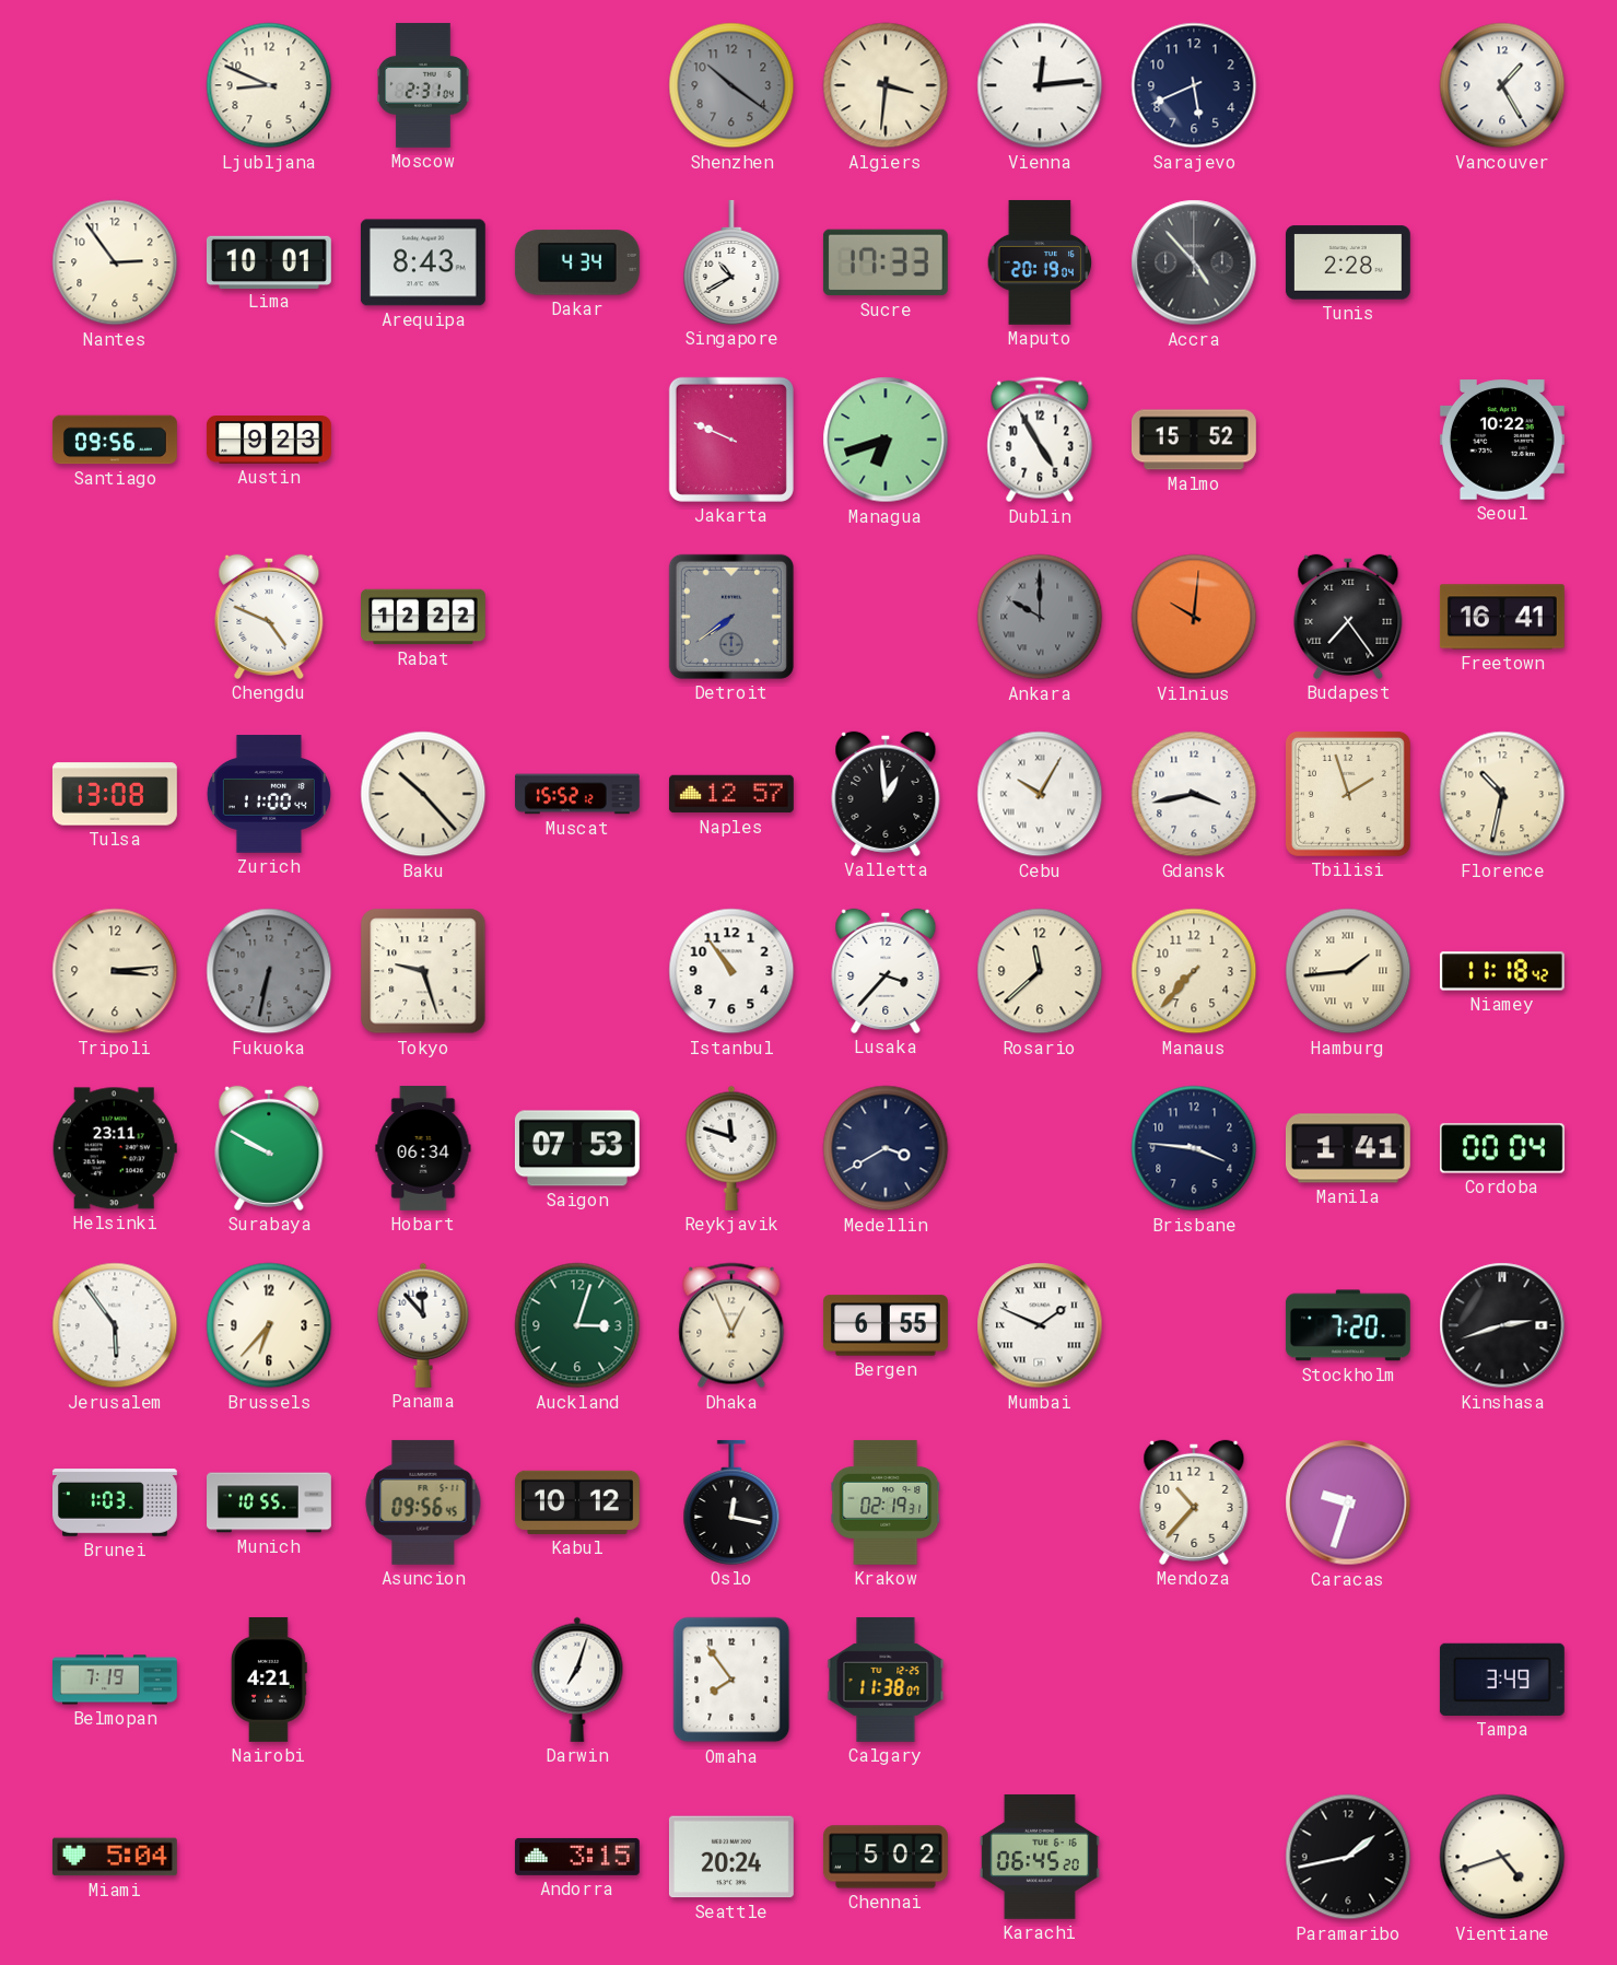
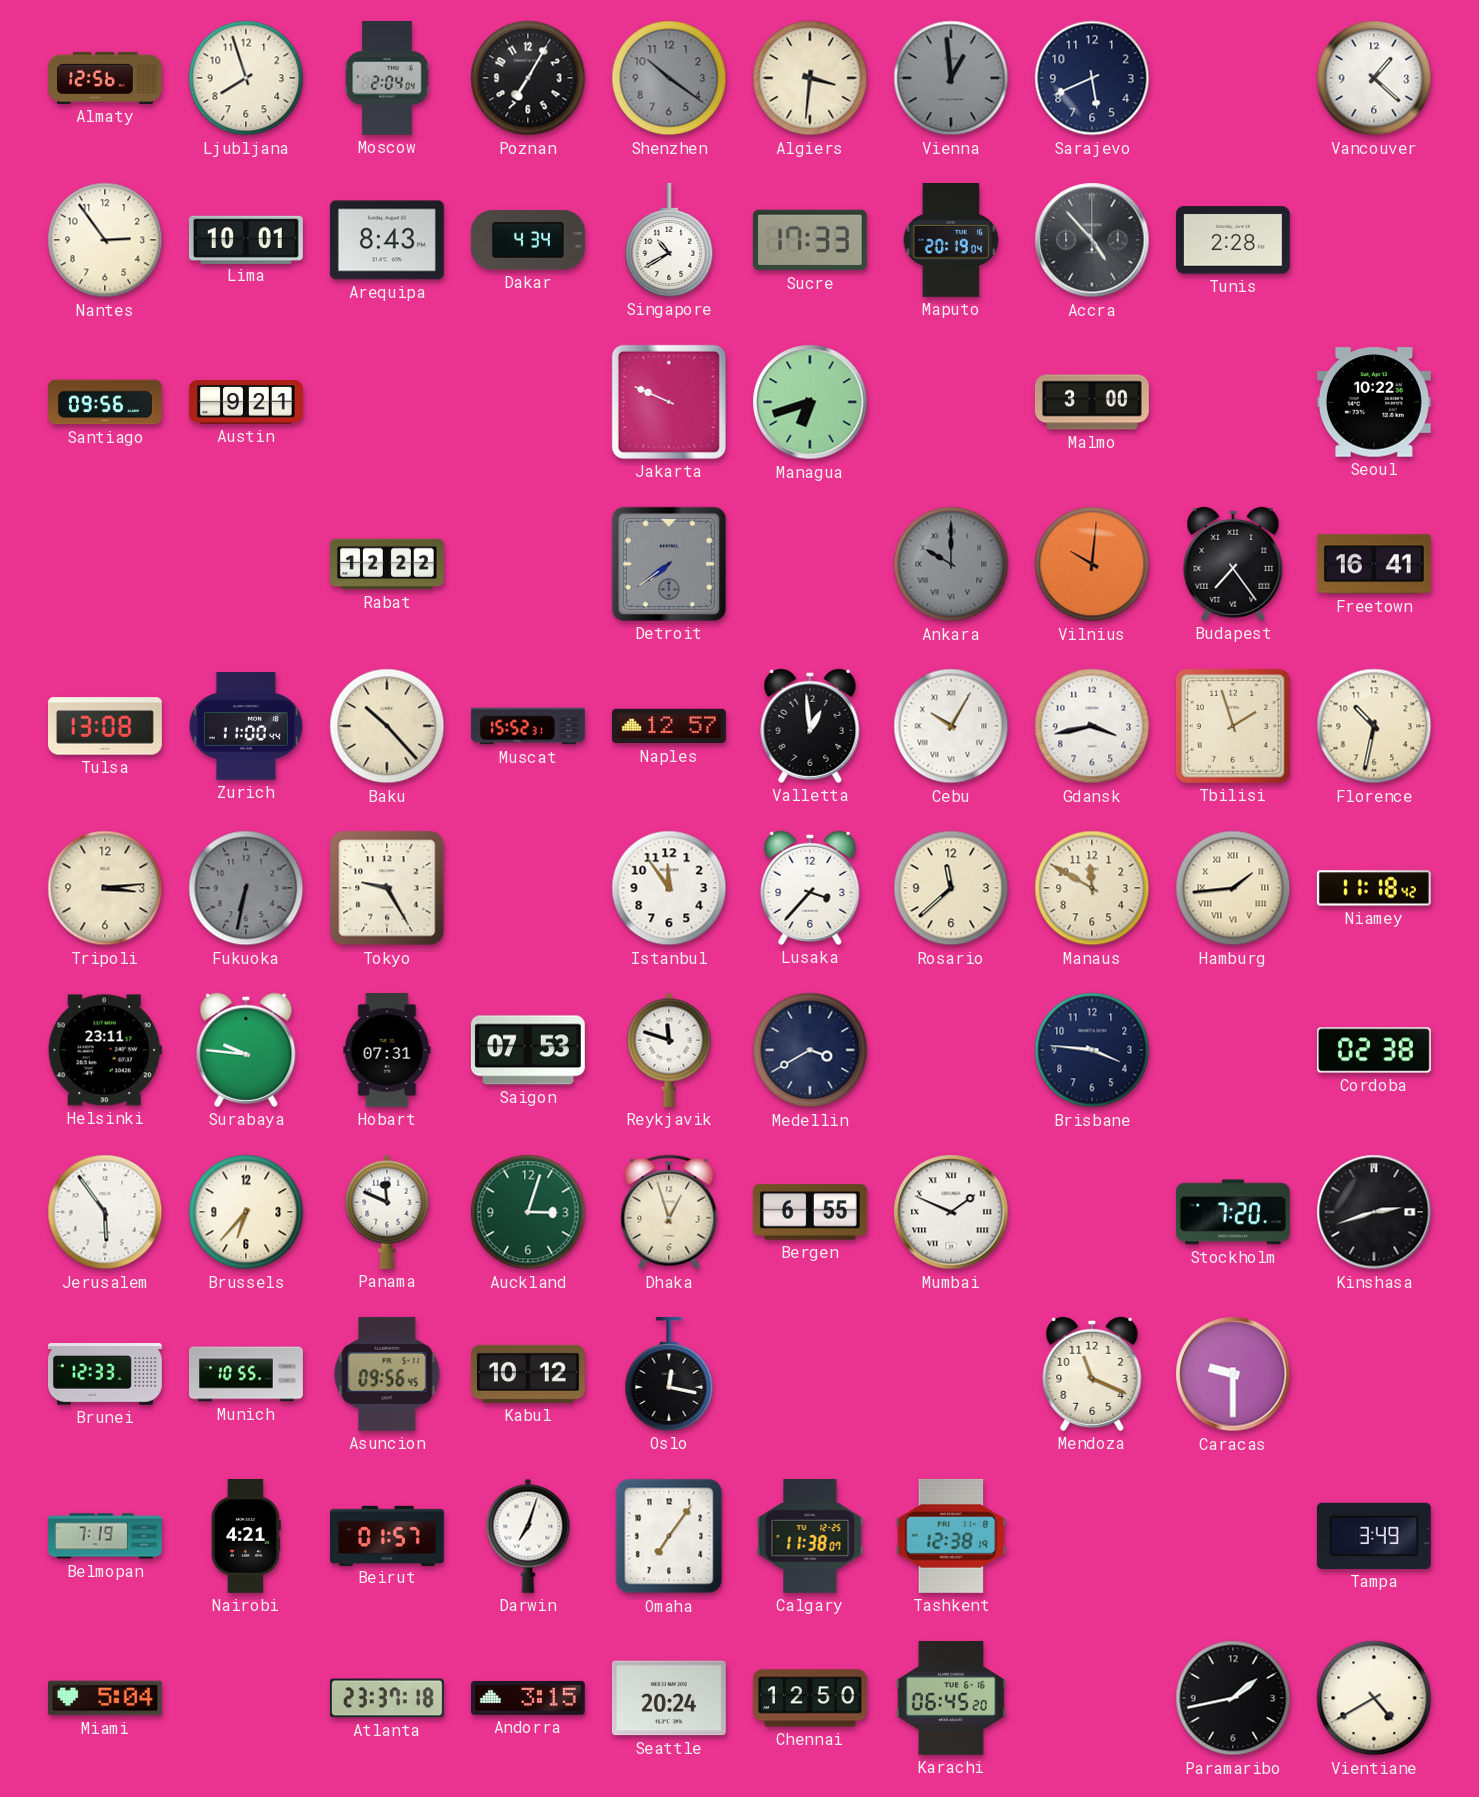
Almaty: none -> 12:56 (106, 78)
Ljubljana: 8:49 -> 7:57 (246, 78)
Moscow: 2:31 -> 2:04 (387, 78)
Poznan: none -> 7:05 (528, 78)
Vienna: 12:14 -> 12:59 (951, 78)
Vienna dial: white -> grey (951, 78)
Vancouver: 1:25 -> 1:22 (1374, 78)
Austin: 9:23 -> 9:21 (246, 403)
Dublin: 4:55 -> none (1040, 440)
Malmo: 15:52 -> 3:00 (1092, 402)
Chengdu: 4:49 -> none (269, 617)
Muscat: 15:52:12 -> 15:52:31 (529, 726)
Tokyo: 9:27 -> 9:25 (387, 888)
Istanbul: 10:54 -> 11:54 (669, 888)
Manaus: 7:37 -> 11:50 (1092, 888)
Surabaya: 9:50 -> 9:46 (246, 1050)
Hobart: 06:34 -> 07:31 (387, 1050)
Manila: 1:41 -> none (1348, 1148)
Cordoba: 00:04 -> 02:38 (1374, 1050)
Panama: 11:53 -> 11:49 (387, 1212)
Dhaka: 12:56 -> 12:57 (669, 1212)
Brunei: 1:03 -> 12:33 (105, 1374)
Krakow: 02:19 -> none (886, 1502)
Mendoza: 10:37 -> 11:19 (1092, 1374)
Caracas: 9:33 -> 9:30 (1233, 1374)
Beirut: none -> 01:57 (388, 1535)
Omaha: 7:54 -> 7:06 (669, 1536)
Tashkent: none -> 12:38 (951, 1536)
Atlanta: none -> 23:37 (387, 1698)
Chennai: 5:02 -> 12:50 (810, 1698)
Vientiane: 4:42 -> 4:40 (1374, 1698)
